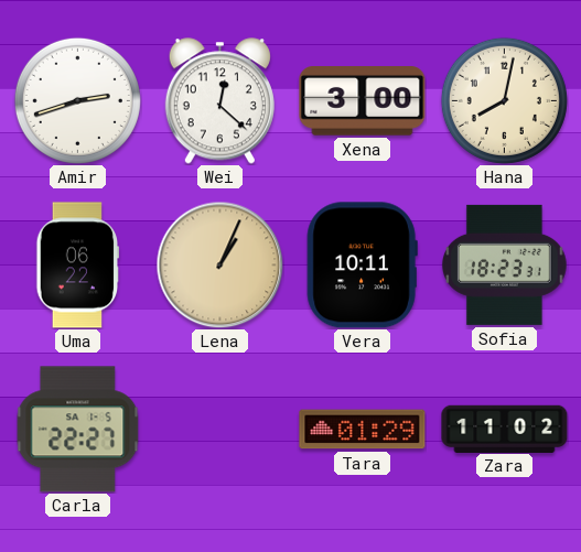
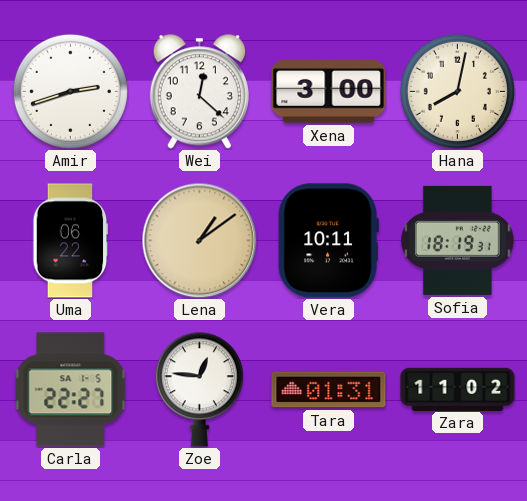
Lena: 1:04 -> 1:09 (199, 240)
Sofia: 18:23 -> 18:19 (457, 240)
Zoe: none -> 12:46 (199, 390)
Tara: 01:29 -> 01:31 (329, 390)
